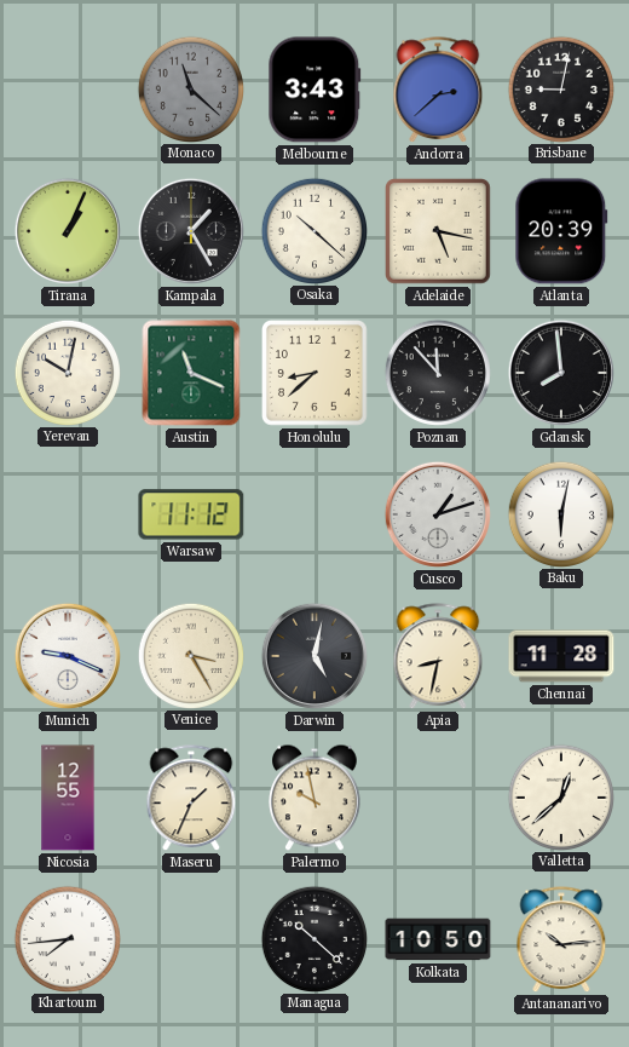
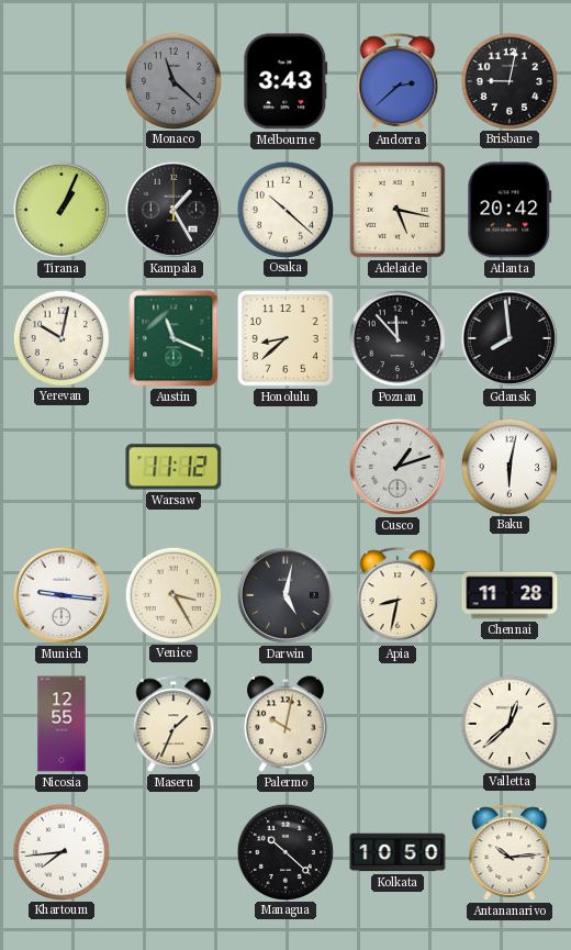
Atlanta: 20:39 -> 20:42 (510, 210)
Munich: 9:19 -> 9:16 (61, 595)
Palermo: 9:58 -> 10:02 (287, 724)
